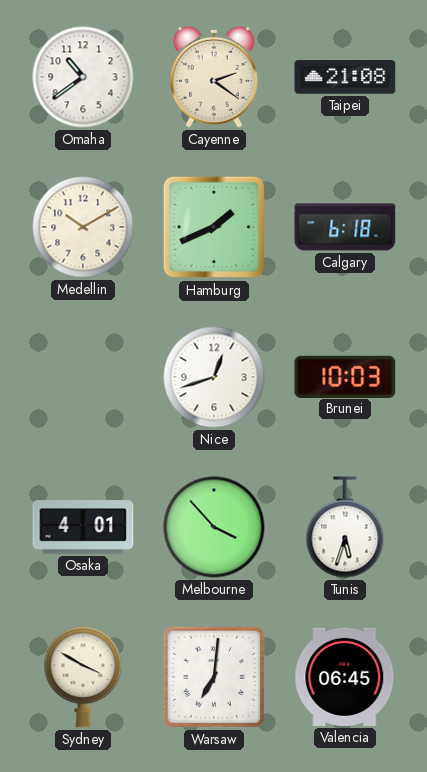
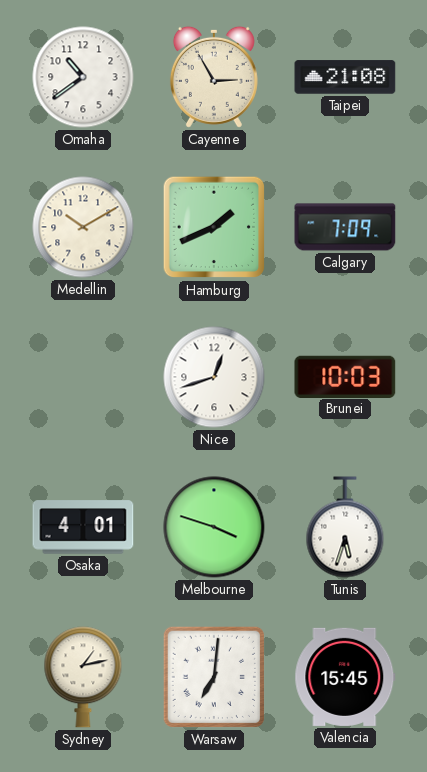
Cayenne: 2:21 -> 2:55 (214, 77)
Calgary: 6:18 -> 7:09 (345, 227)
Melbourne: 3:53 -> 3:48 (214, 527)
Sydney: 3:50 -> 1:13 (83, 677)
Valencia: 06:45 -> 15:45 (345, 677)
